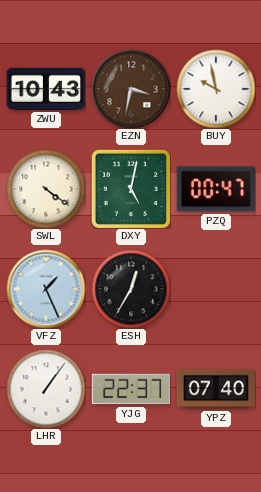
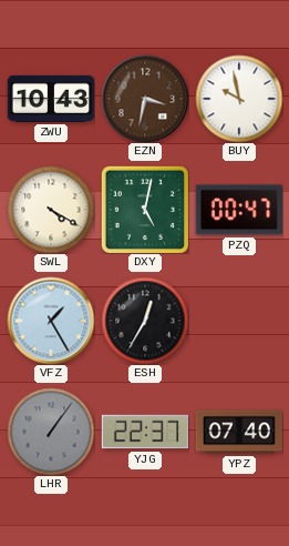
SWL: 4:21 -> 4:20 (51, 210)
VFZ: 1:26 -> 1:25 (51, 321)
LHR dial: white -> grey (51, 432)
